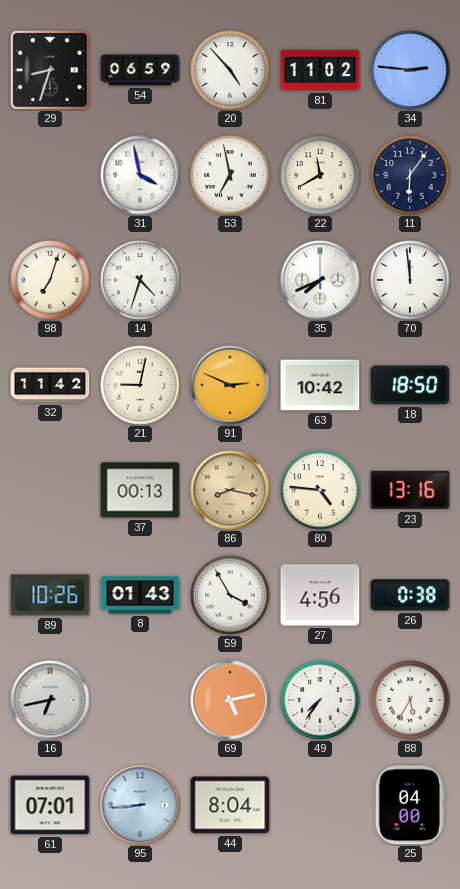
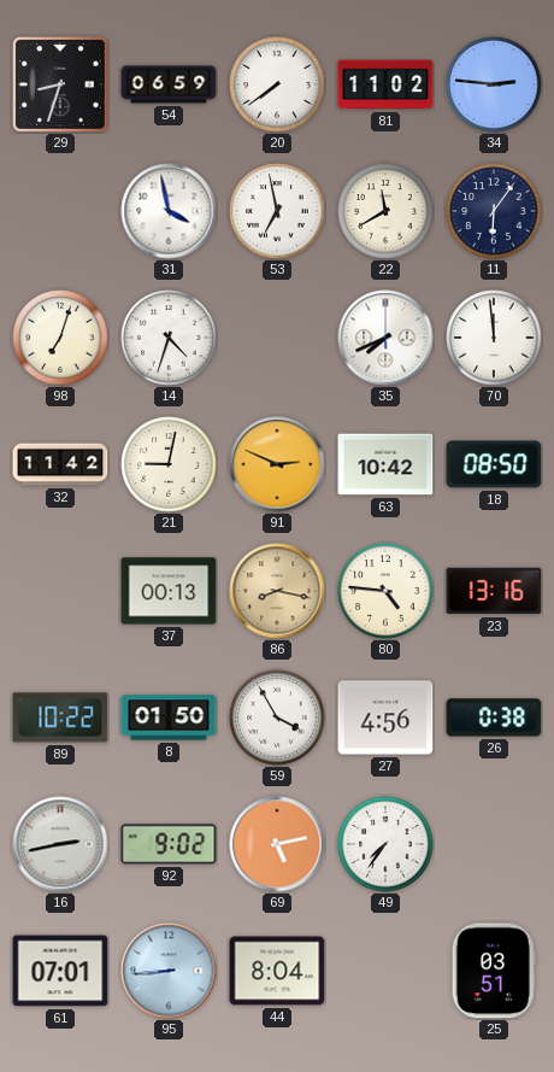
20: 4:53 -> 7:39 (277, 84)
18: 18:50 -> 08:50 (494, 464)
89: 10:26 -> 10:22 (60, 717)
8: 01:43 -> 01:50 (169, 717)
16: 6:43 -> 2:43 (60, 844)
92: none -> 9:02 (169, 844)
88: 5:35 -> none (410, 700)
25: 04:00 -> 03:51 (494, 971)
